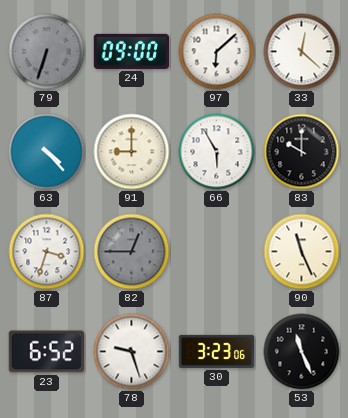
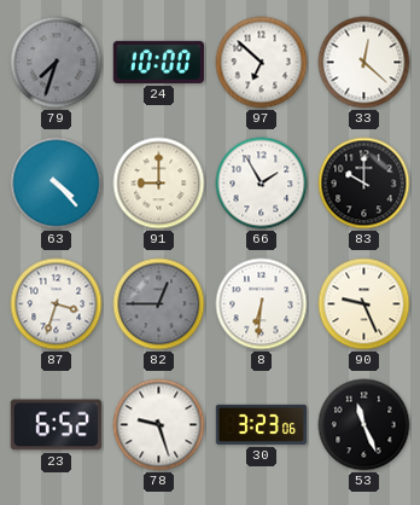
79: 6:33 -> 7:33 (57, 63)
24: 09:00 -> 10:00 (159, 62)
97: 6:08 -> 6:52 (262, 63)
66: 5:55 -> 1:55 (262, 184)
8: none -> 6:31 (262, 304)
90: 11:26 -> 9:26 (364, 304)
